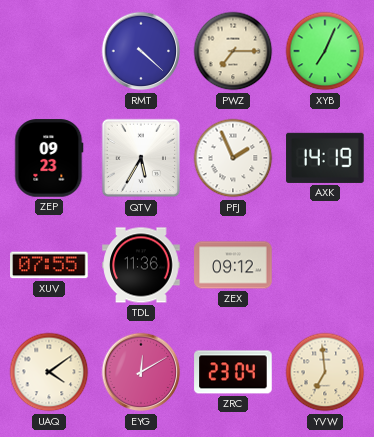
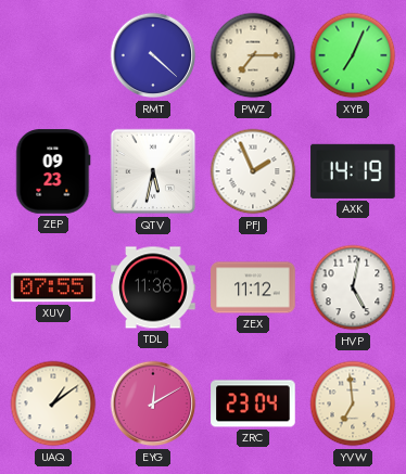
QTV: 5:35 -> 5:32 (153, 171)
ZEX: 09:12 -> 11:12 (253, 287)
HVP: none -> 5:02 (353, 287)
UAQ: 4:09 -> 1:09 (53, 403)
